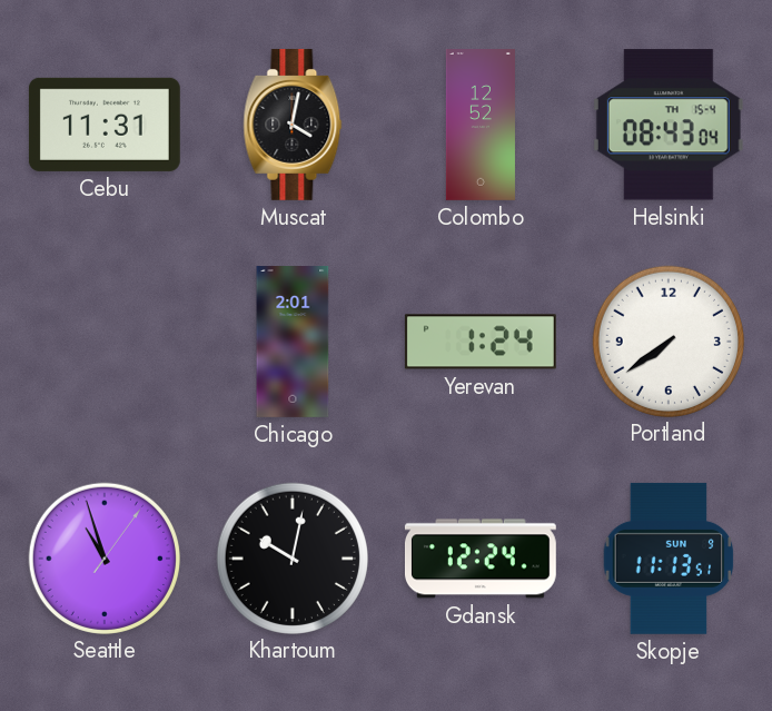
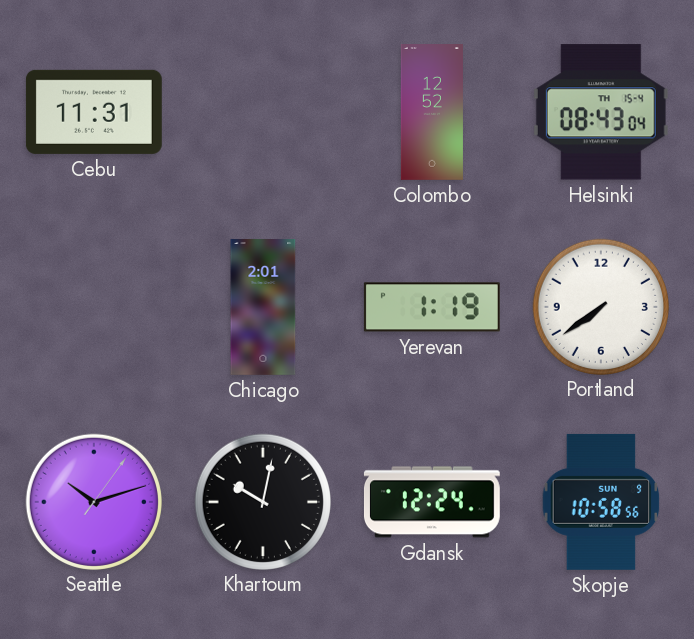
Muscat: 4:02 -> none (293, 125)
Yerevan: 1:24 -> 1:19 (432, 307)
Seattle: 10:57 -> 10:12 (93, 501)
Skopje: 11:13 -> 10:58 (601, 502)
